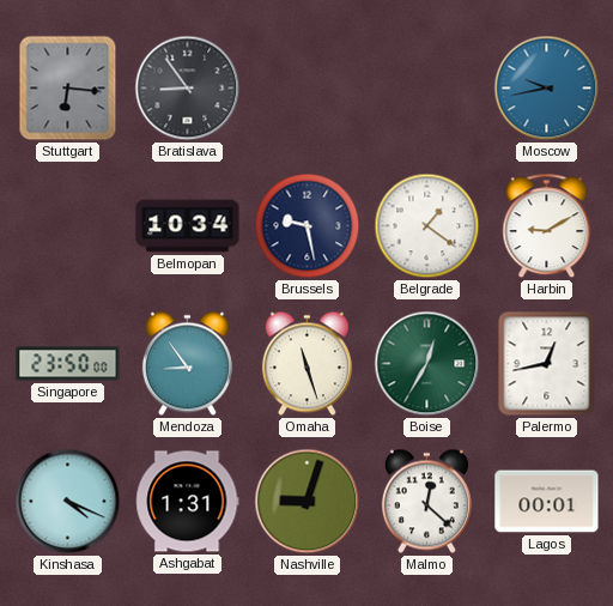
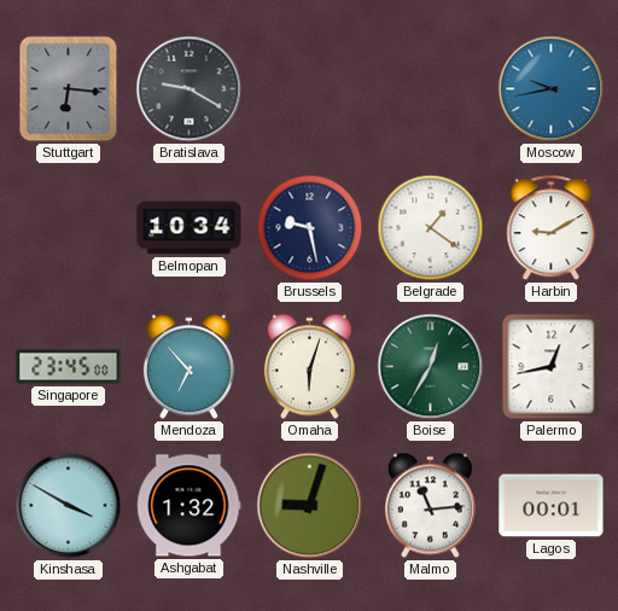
Bratislava: 8:54 -> 9:20 (190, 89)
Singapore: 23:50 -> 23:45 (69, 367)
Mendoza: 8:54 -> 6:53 (188, 367)
Omaha: 11:27 -> 6:03 (309, 367)
Kinshasa: 4:19 -> 3:50 (69, 506)
Ashgabat: 1:31 -> 1:32 (190, 506)
Malmo: 12:22 -> 11:14 (430, 506)
